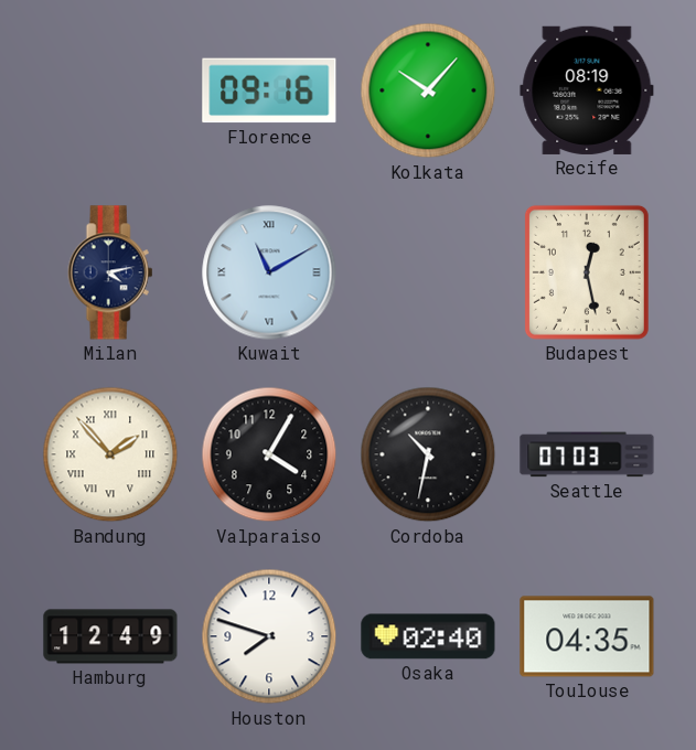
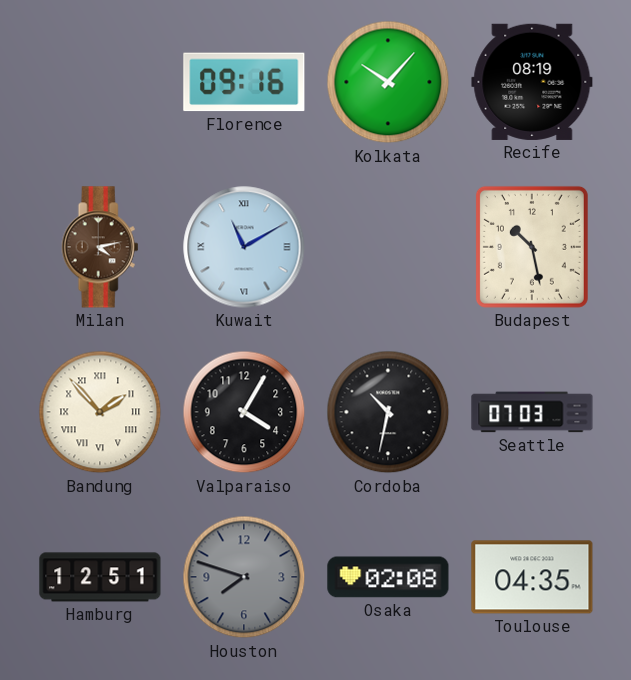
Milan dial: navy -> brown (100, 247)
Budapest: 12:28 -> 10:28 (532, 247)
Hamburg: 12:49 -> 12:51 (100, 577)
Houston dial: white -> grey (244, 577)
Osaka: 02:40 -> 02:08 (388, 577)
